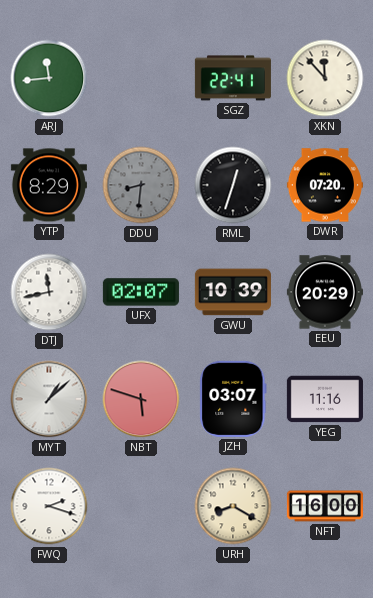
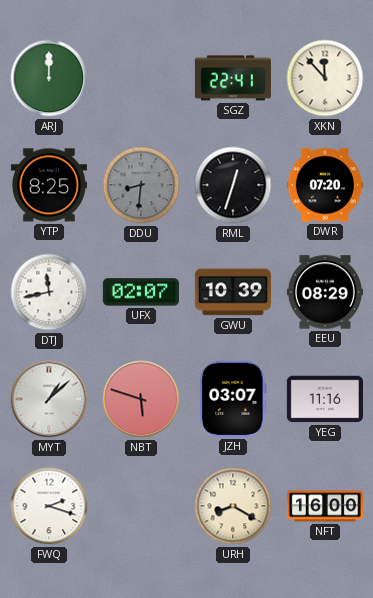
ARJ: 11:44 -> 12:00 (49, 78)
YTP: 8:29 -> 8:25 (49, 185)
EEU: 20:29 -> 08:29 (325, 292)
